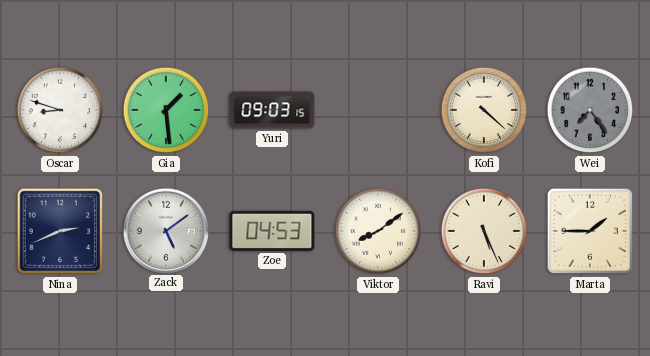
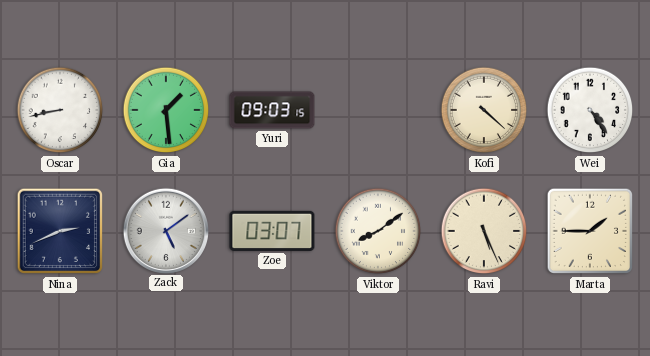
Oscar: 8:48 -> 8:43 (60, 110)
Wei: 7:24 -> 4:24 (590, 110)
Wei dial: grey -> white (590, 110)
Zoe: 04:53 -> 03:07 (272, 231)
